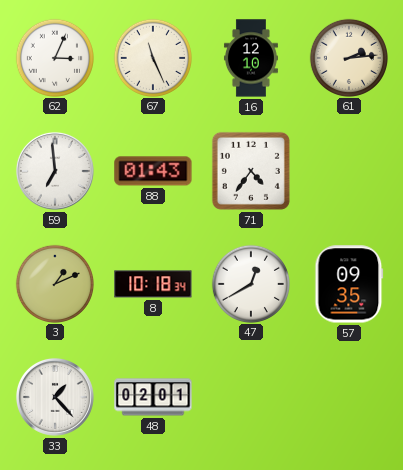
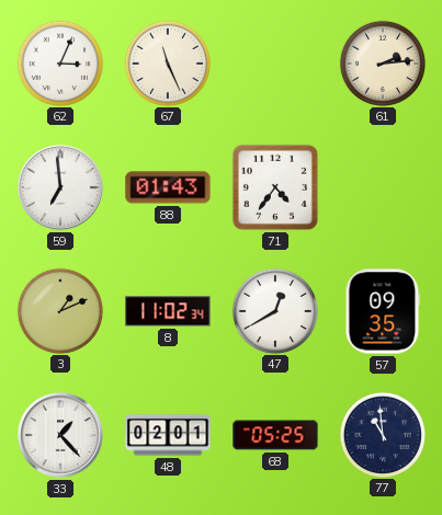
16: 12:10 -> none (251, 58)
8: 10:18 -> 11:02 (168, 311)
68: none -> 05:25 (275, 435)
77: none -> 10:59 (382, 434)
